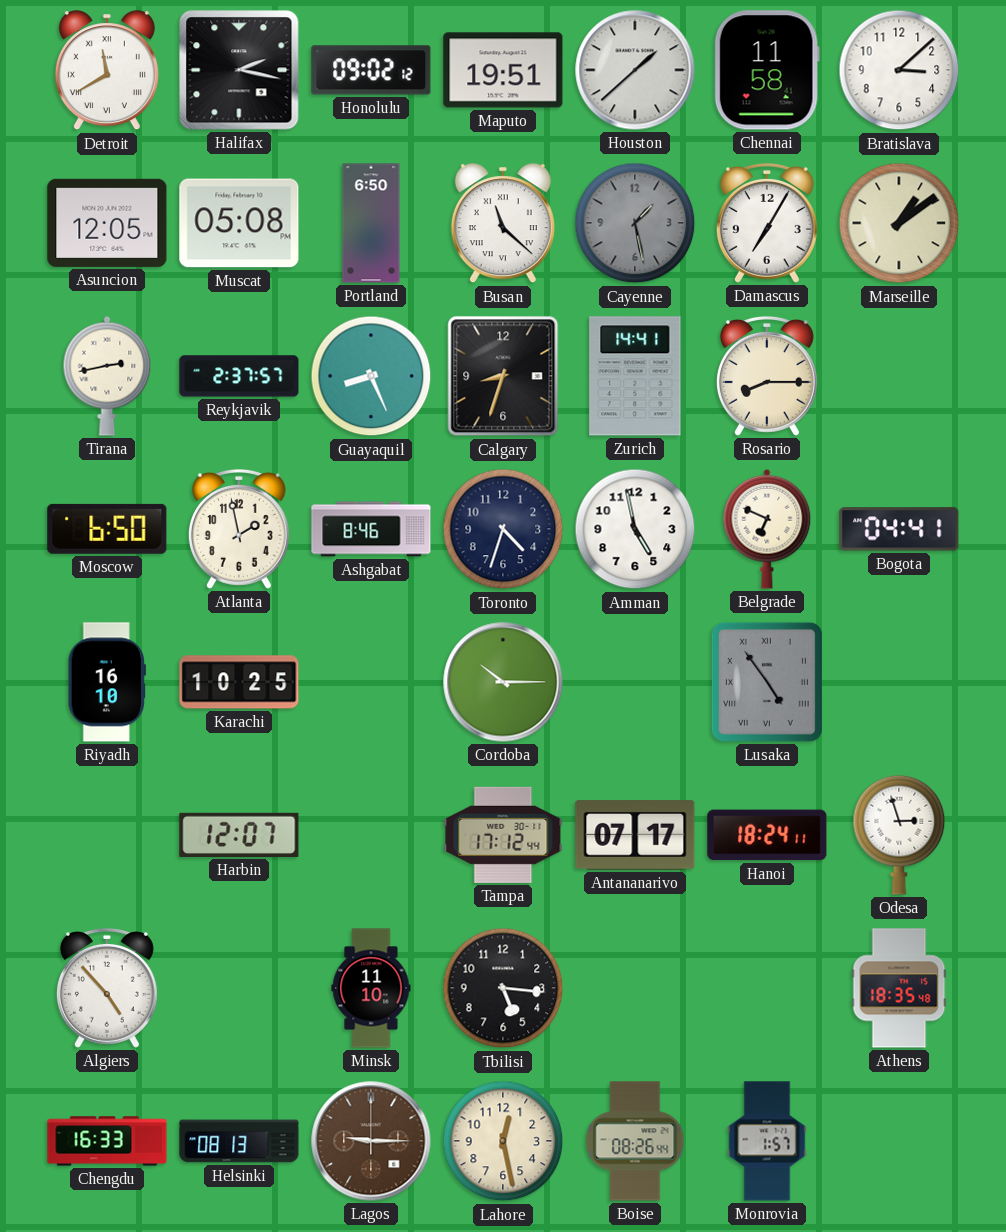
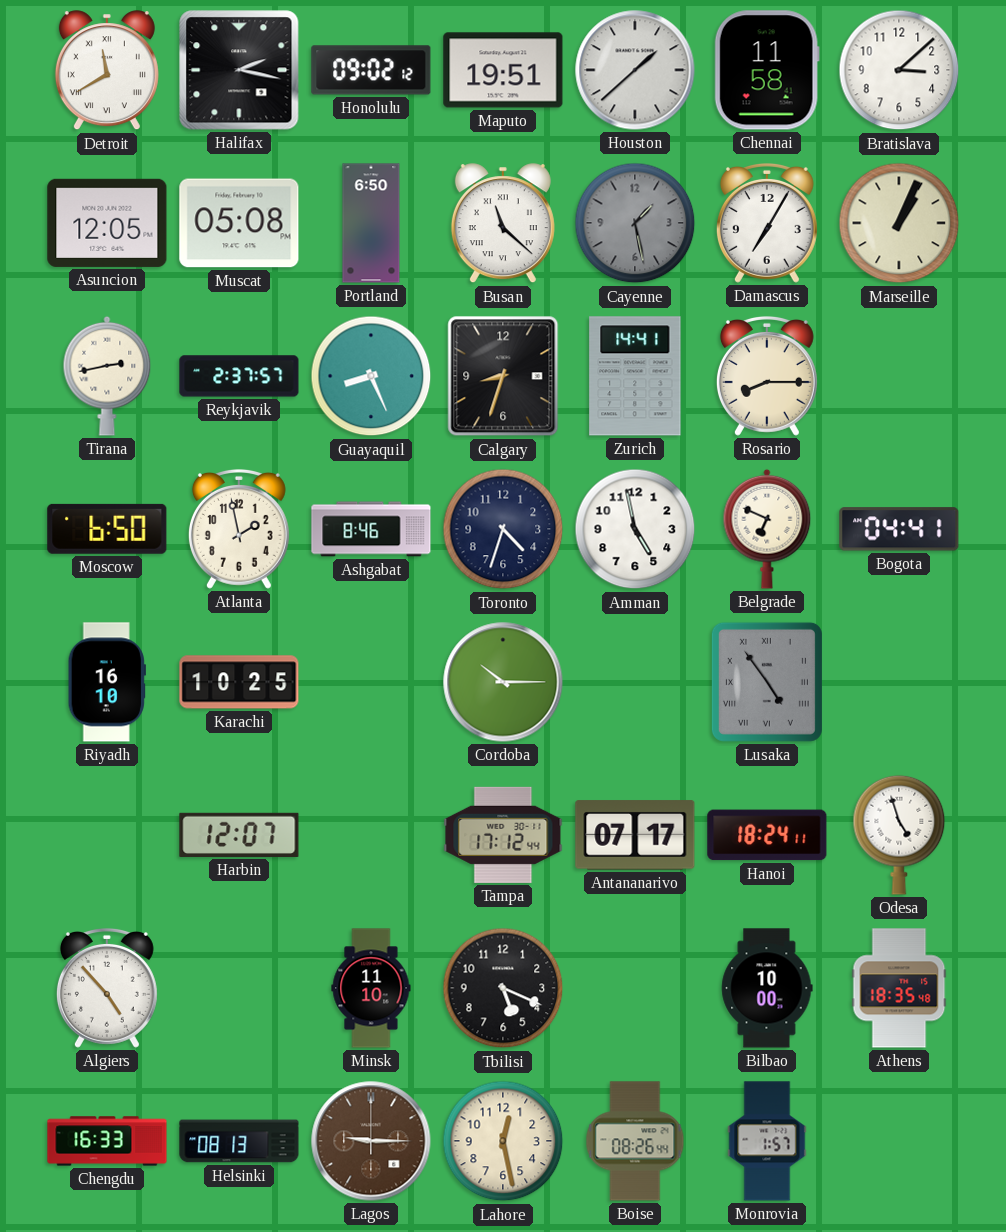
Marseille: 1:09 -> 1:04 (899, 223)
Odesa: 2:57 -> 4:57 (899, 835)
Tbilisi: 5:16 -> 5:19 (503, 988)
Bilbao: none -> 10:00 (767, 988)
